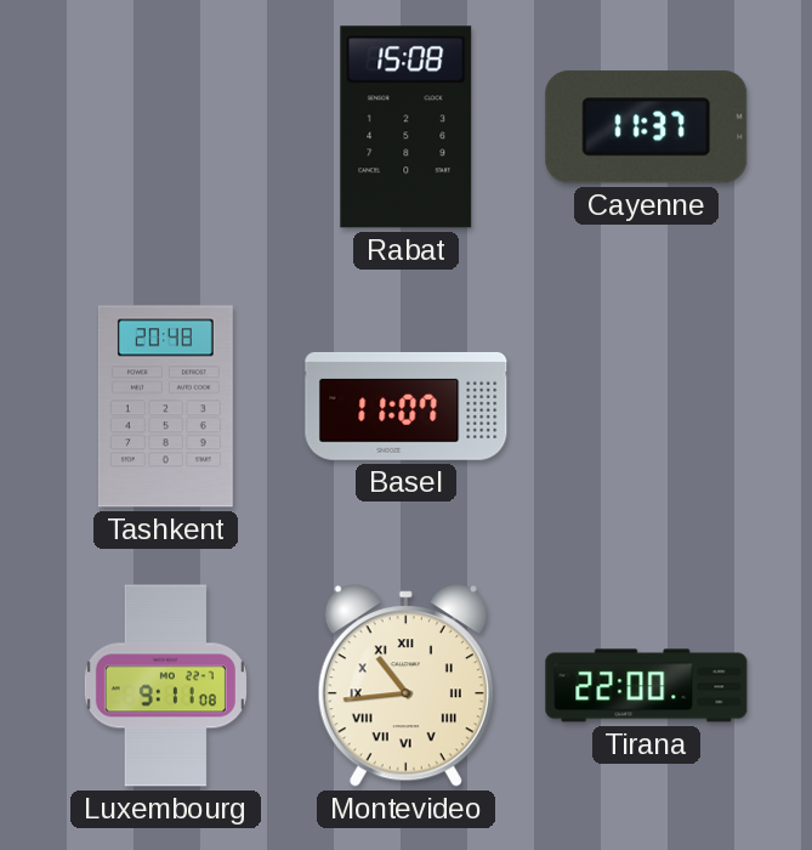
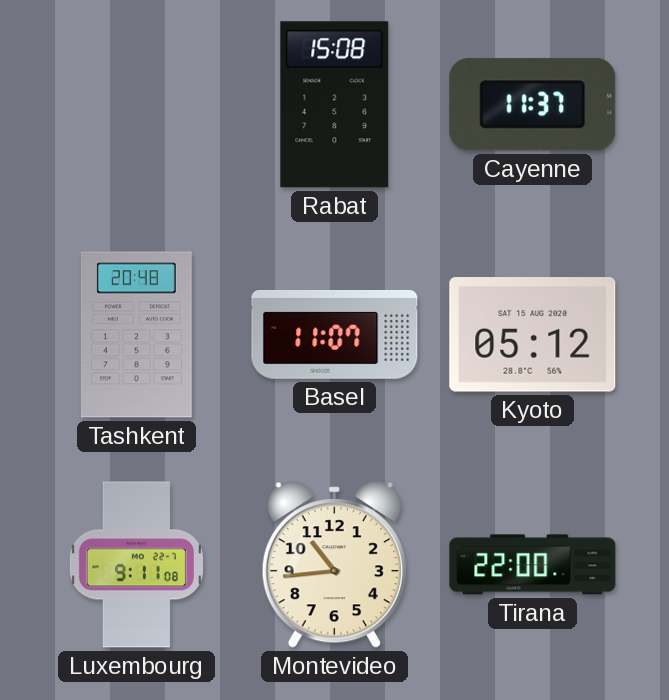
Kyoto: none -> 05:12 (533, 335)
Montevideo numerals: Roman -> Arabic (334, 565)
